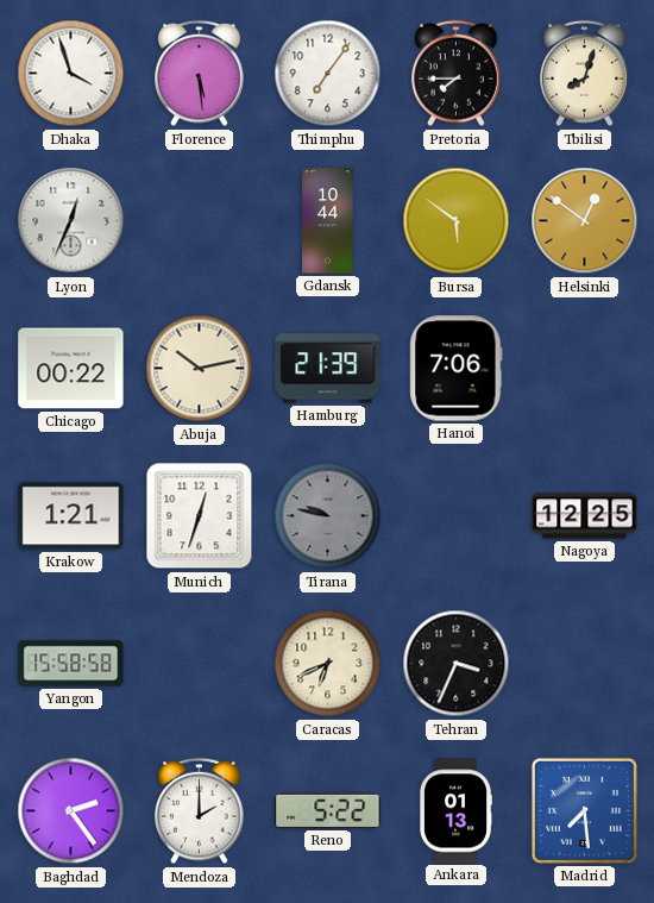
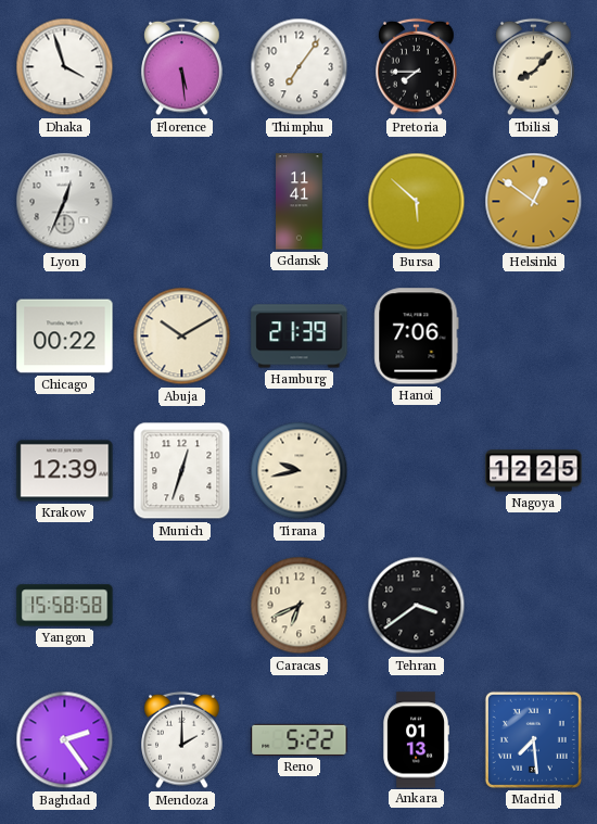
Tbilisi: 8:03 -> 8:07 (534, 67)
Gdansk: 10:44 -> 11:41 (300, 202)
Bursa: 5:51 -> 5:52 (417, 202)
Abuja: 10:13 -> 10:10 (182, 337)
Krakow: 1:21 -> 12:39 (65, 471)
Tirana: 9:47 -> 9:43 (300, 471)
Tirana dial: grey -> cream (300, 471)
Tehran: 3:34 -> 3:39 (417, 606)
